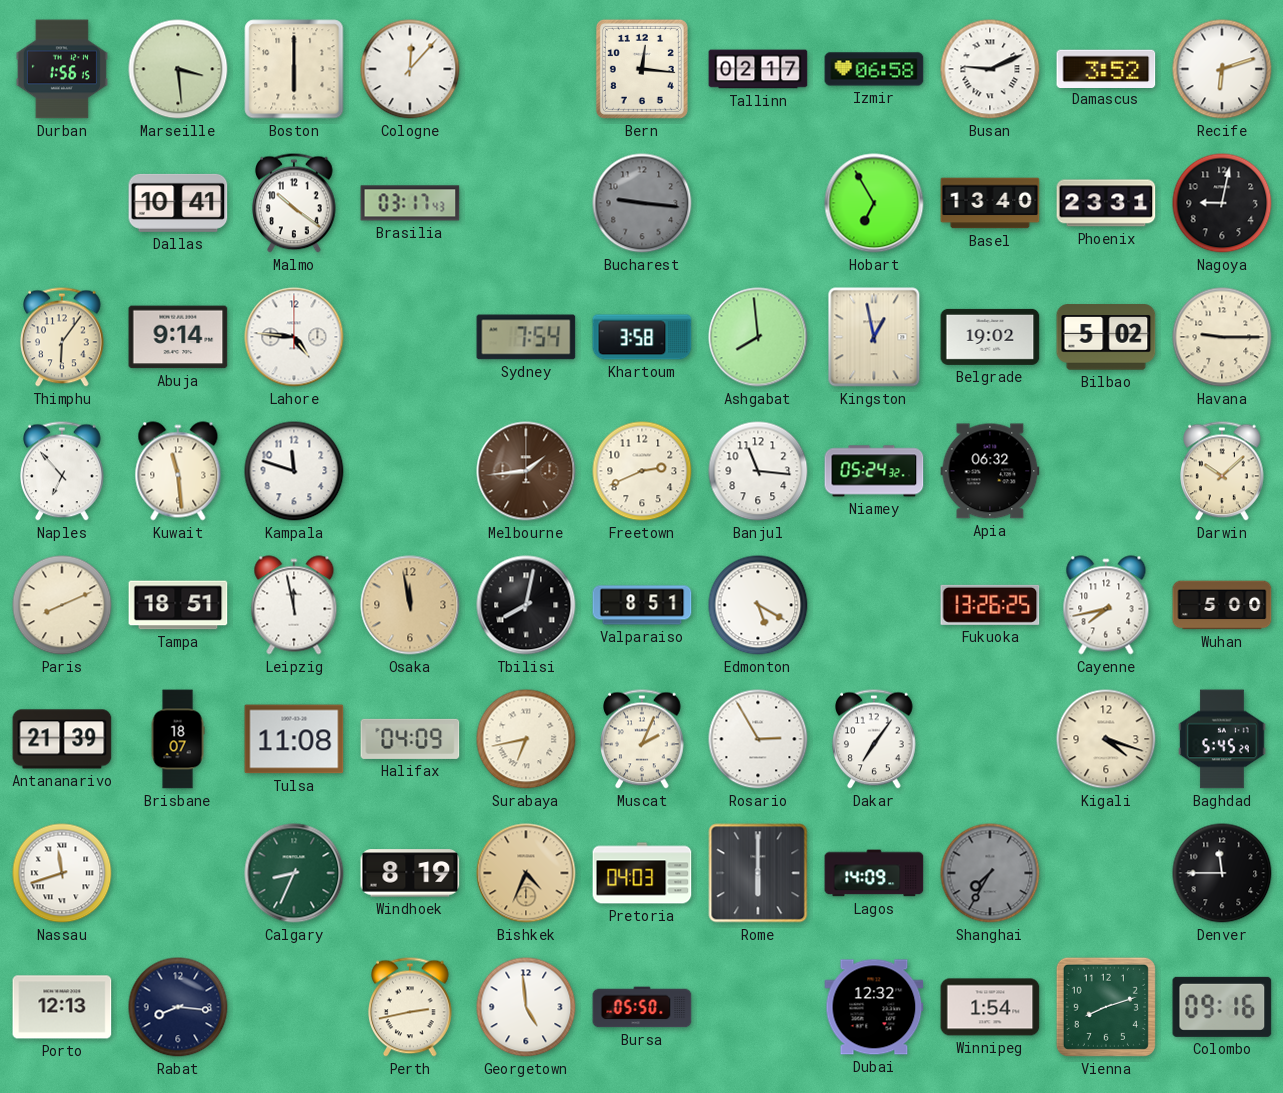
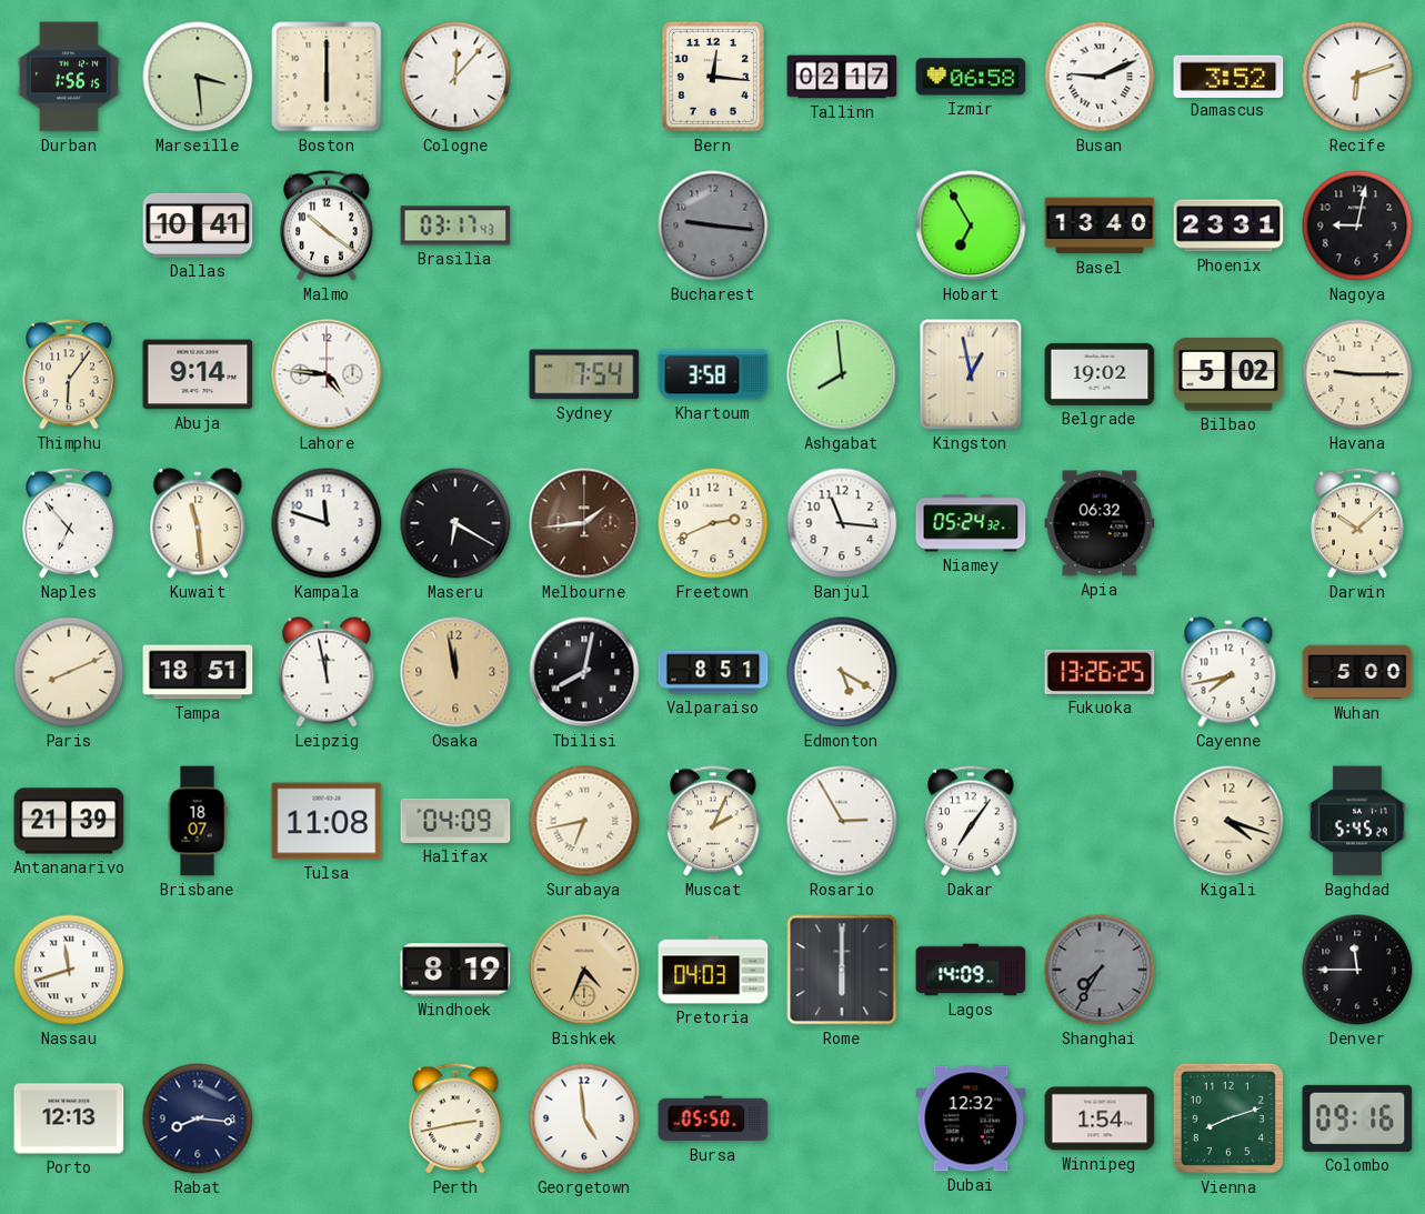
Maseru: none -> 6:20 (455, 523)
Calgary: 8:34 -> none (294, 873)
